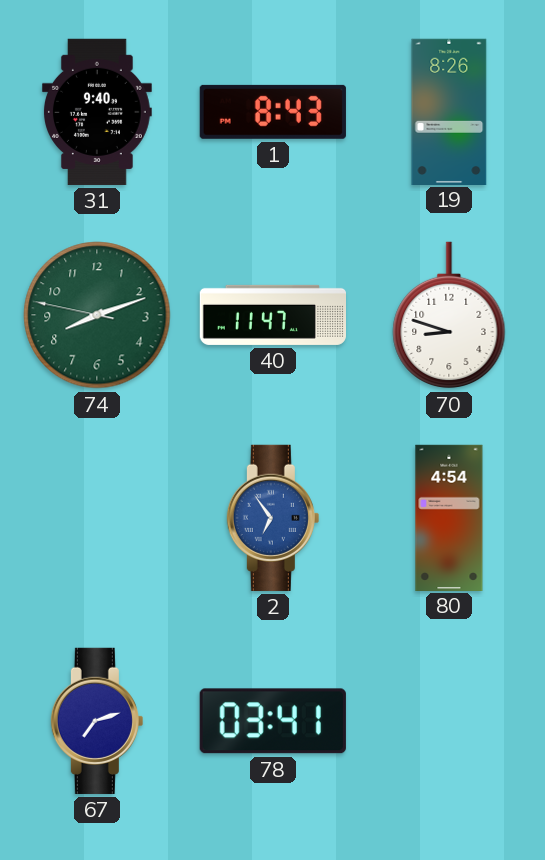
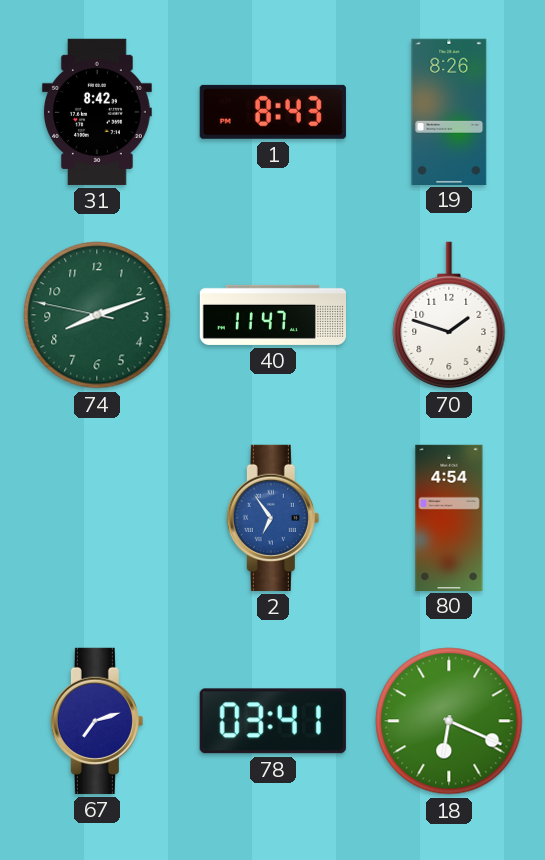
31: 9:40 -> 8:42 (97, 112)
70: 8:48 -> 1:48 (449, 315)
18: none -> 6:19 (449, 721)
